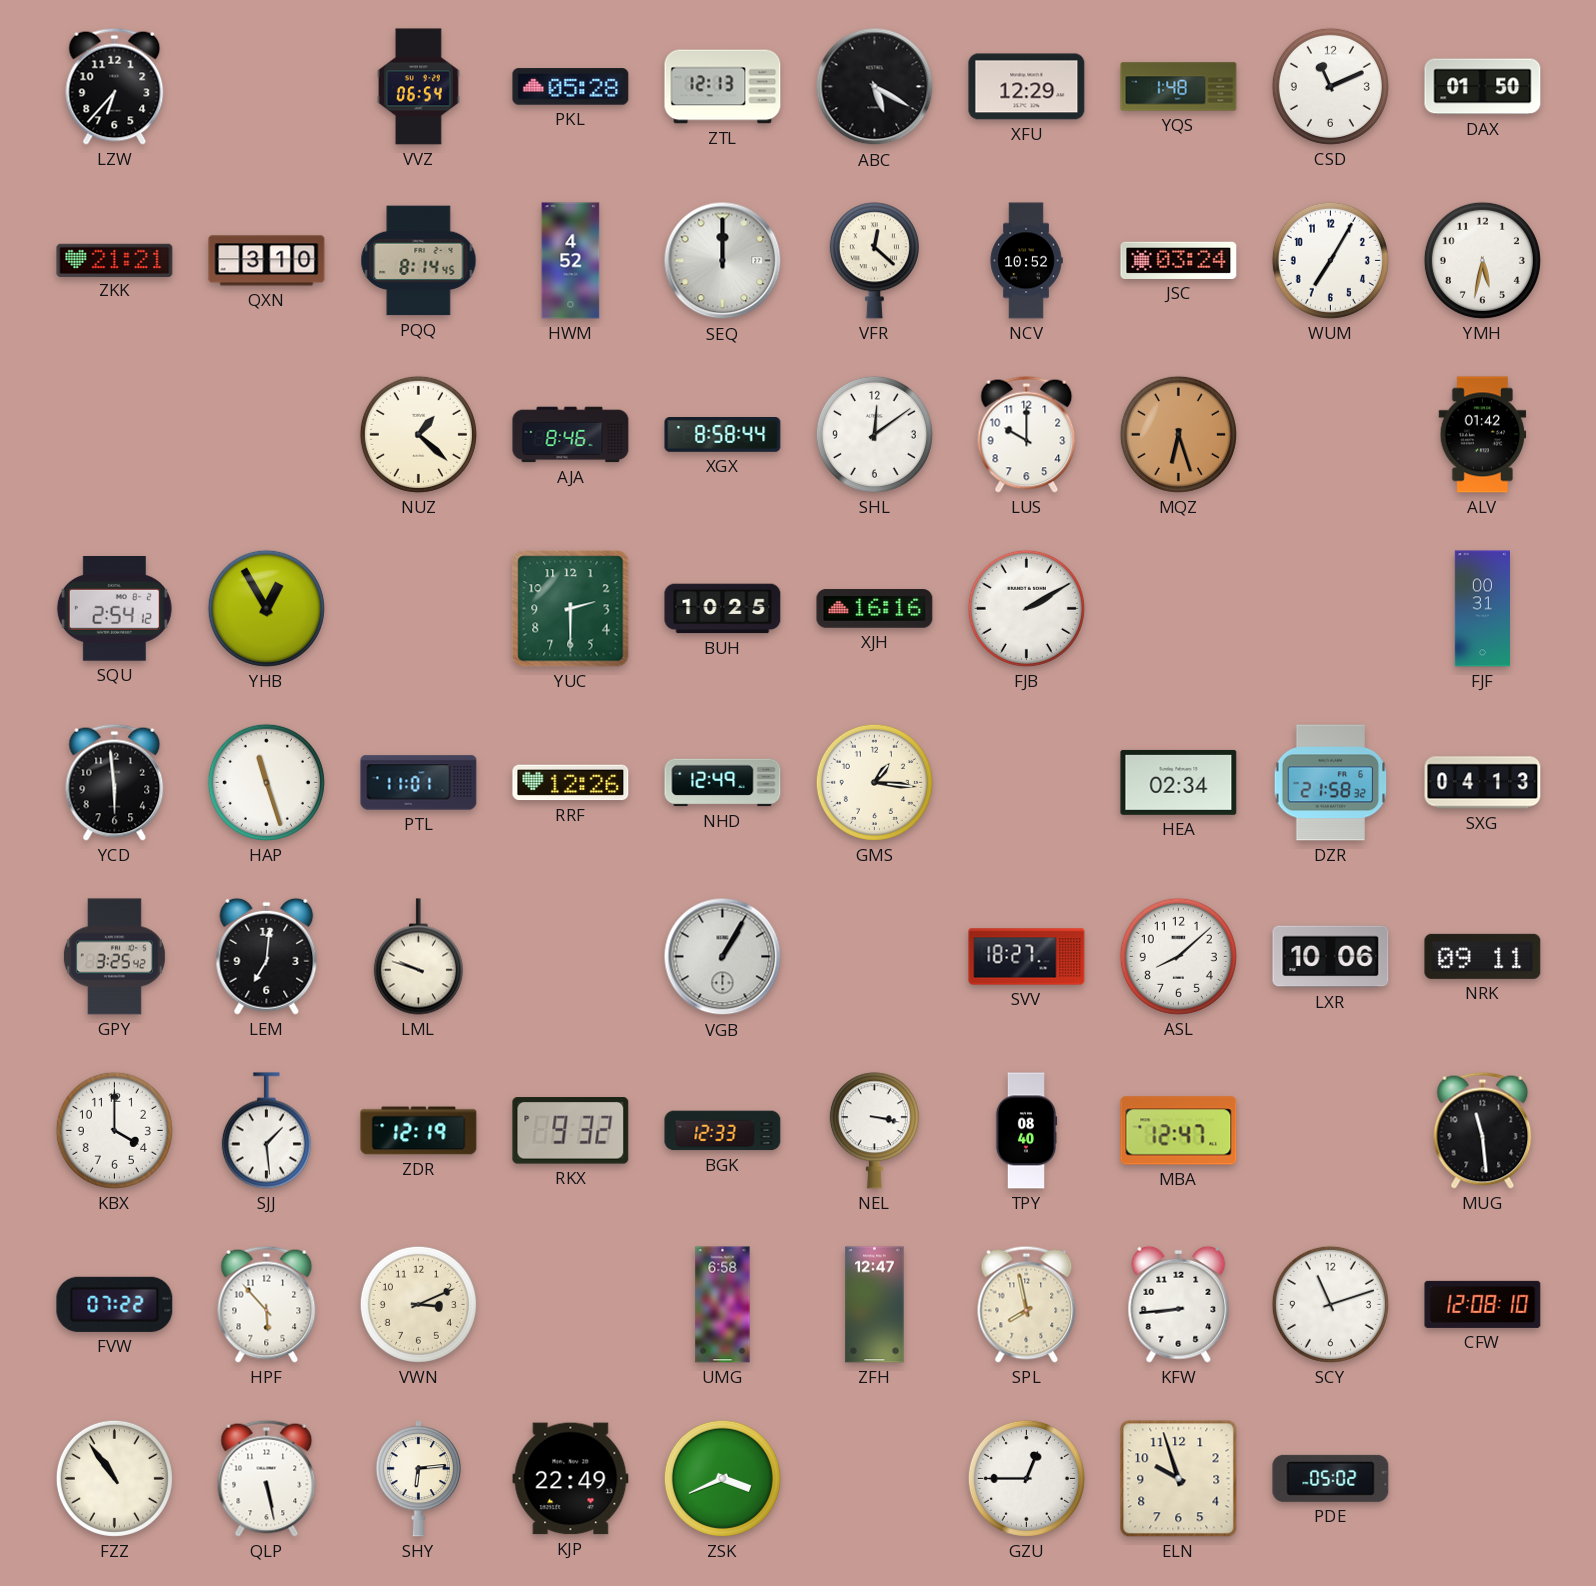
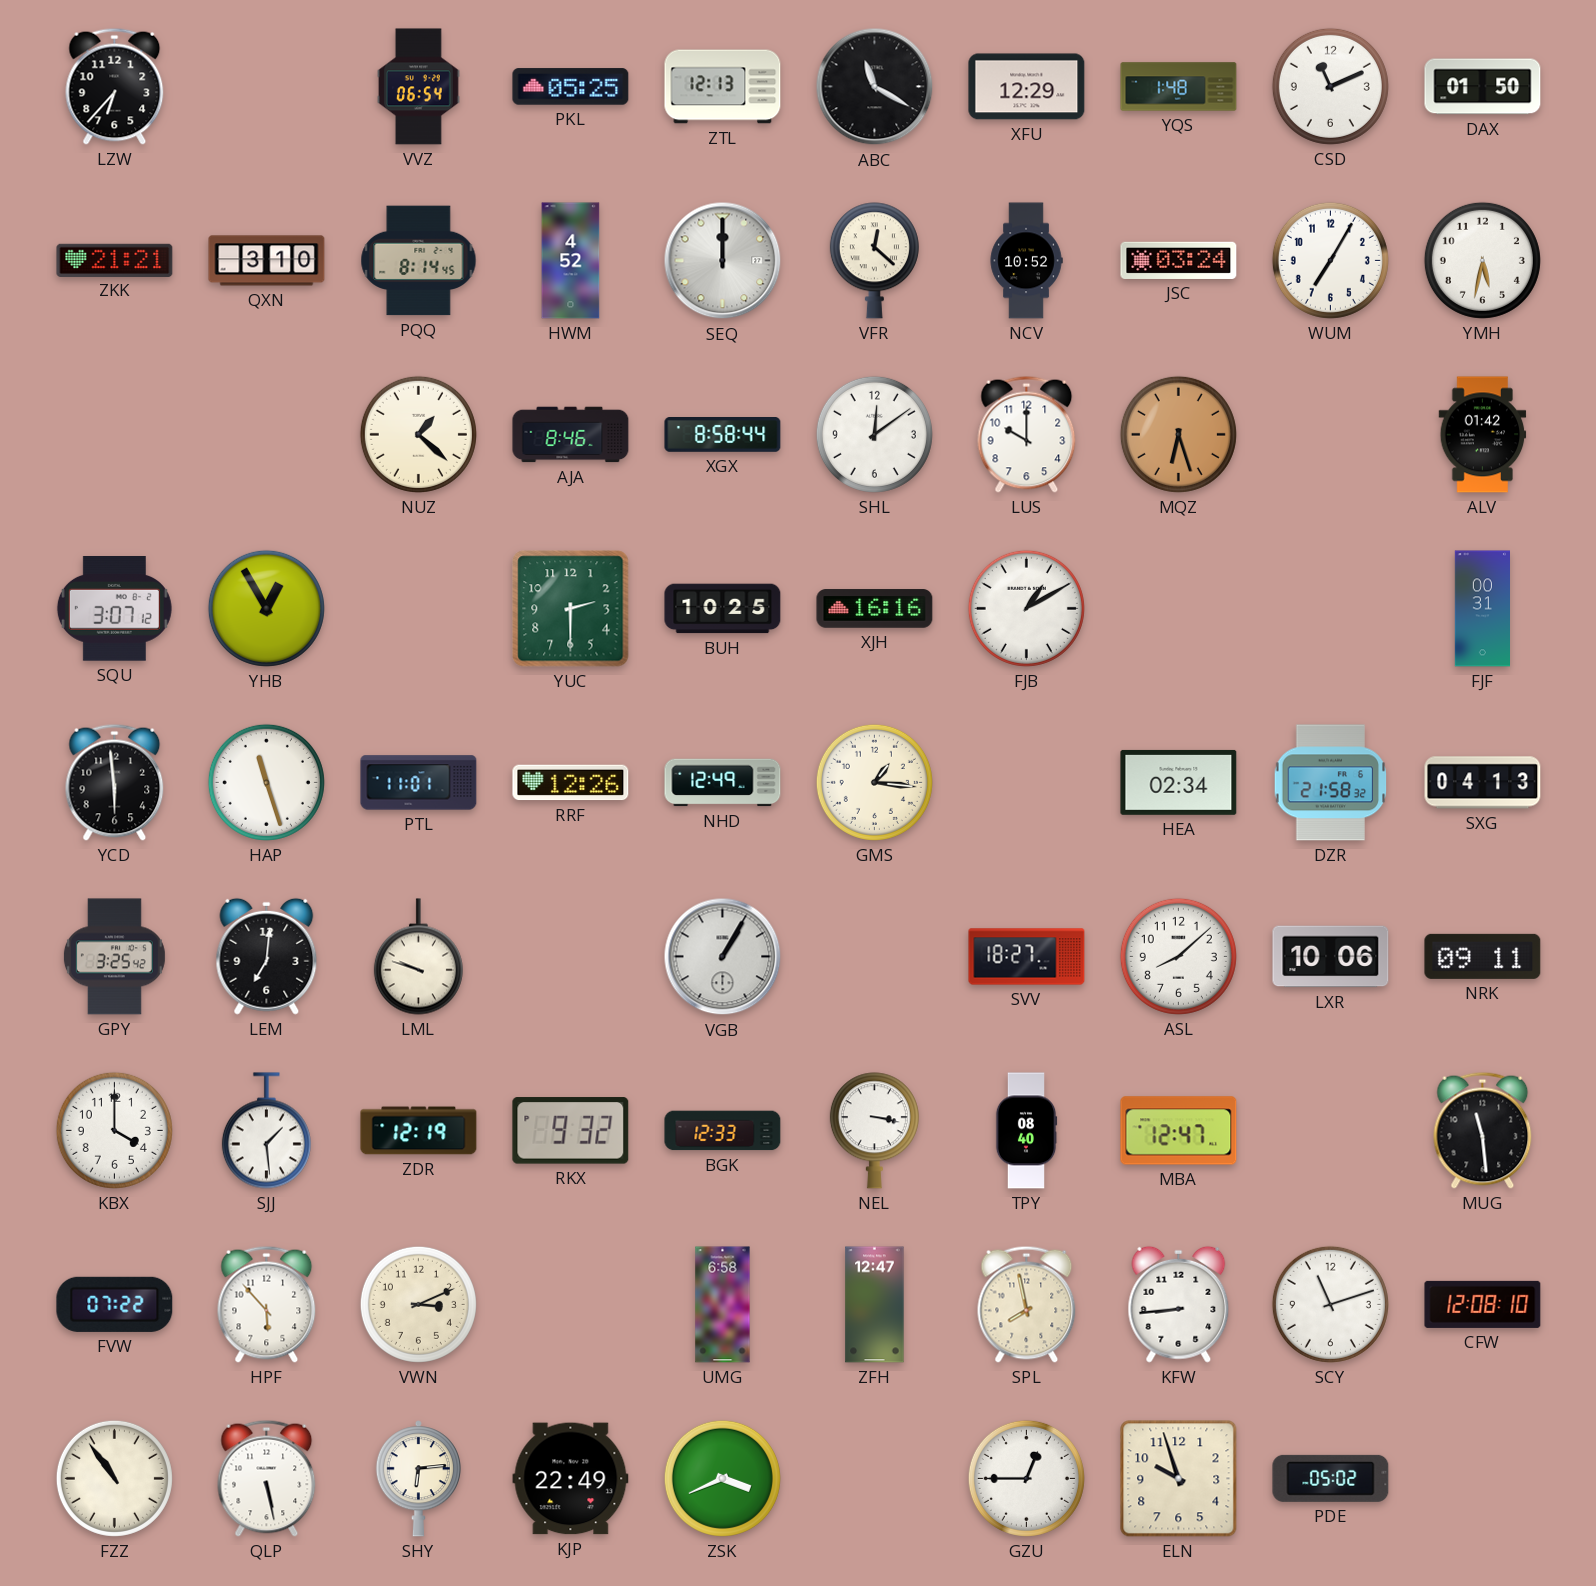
PKL: 05:28 -> 05:25 (571, 87)
ABC: 5:20 -> 11:20 (875, 87)
SQU: 2:54 -> 3:07 (114, 609)
FJB: 2:10 -> 1:10 (1026, 608)
